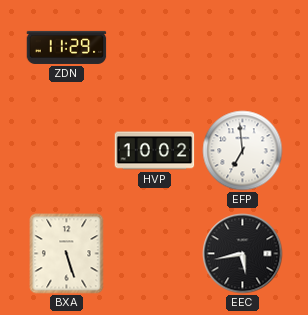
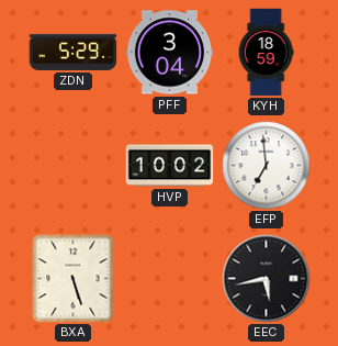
ZDN: 11:29 -> 5:29 (74, 52)
PFF: none -> 3:04 (170, 53)
KYH: none -> 18:59 (266, 53)
